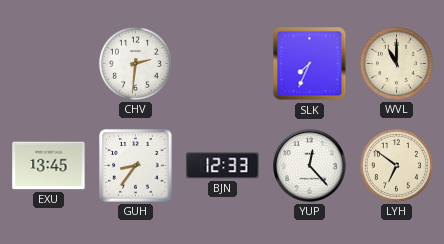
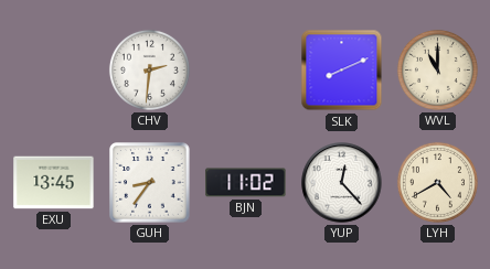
SLK: 7:34 -> 8:11 (342, 71)
BJN: 12:33 -> 11:02 (246, 183)
LYH: 6:51 -> 4:40 (437, 182)
